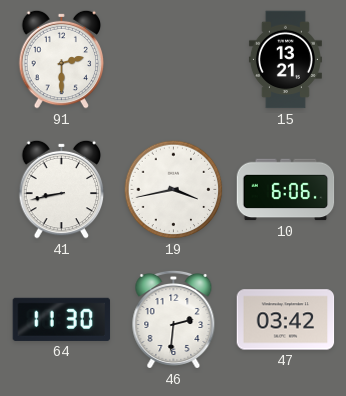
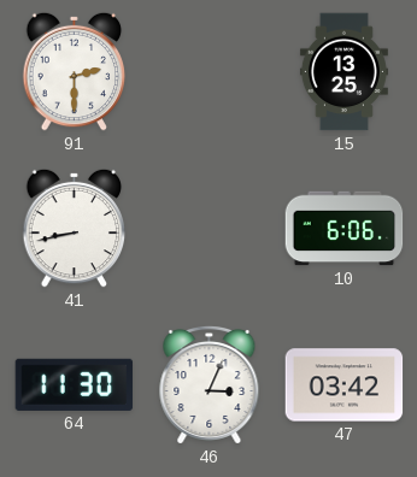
15: 13:21 -> 13:25 (343, 72)
19: 3:43 -> none (174, 190)
46: 2:31 -> 3:04 (210, 384)
